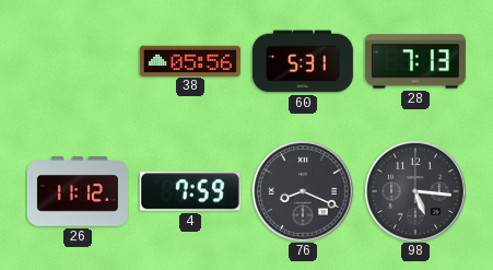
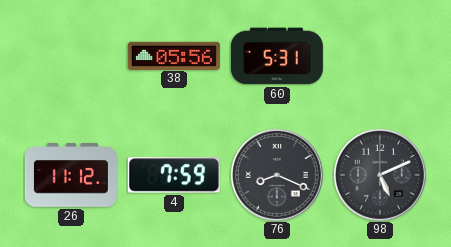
28: 7:13 -> none (415, 61)
98: 5:16 -> 5:11 (380, 175)
